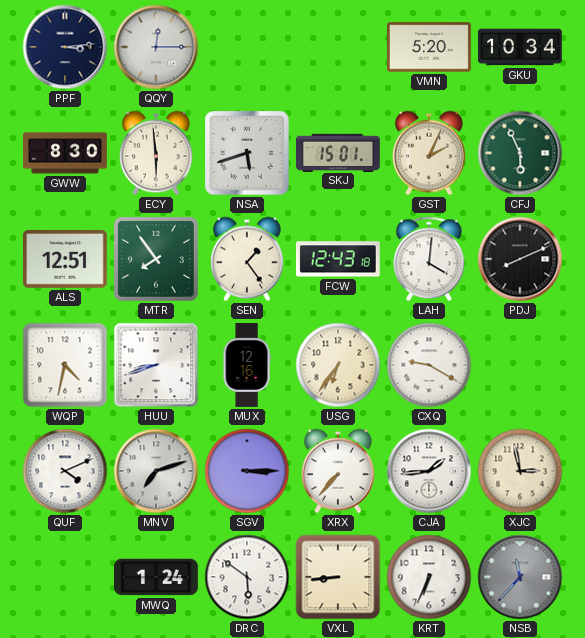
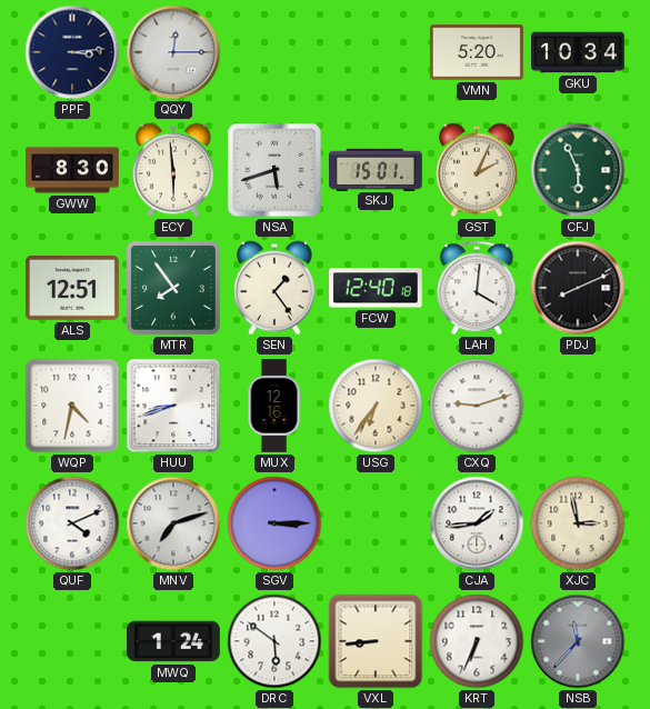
FCW: 12:43 -> 12:40 (376, 288)
CXQ: 9:20 -> 9:12 (477, 406)
XRX: 7:37 -> none (338, 471)
